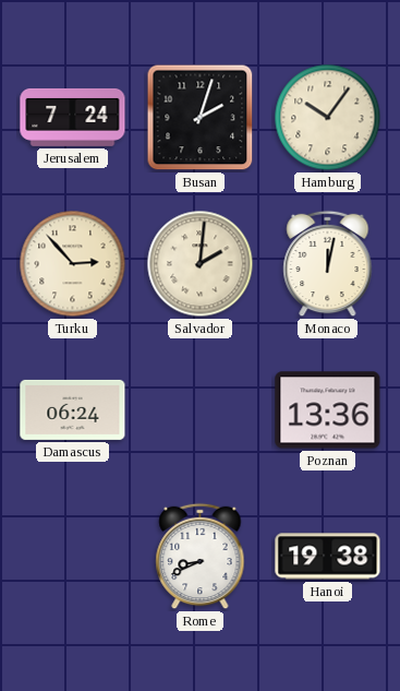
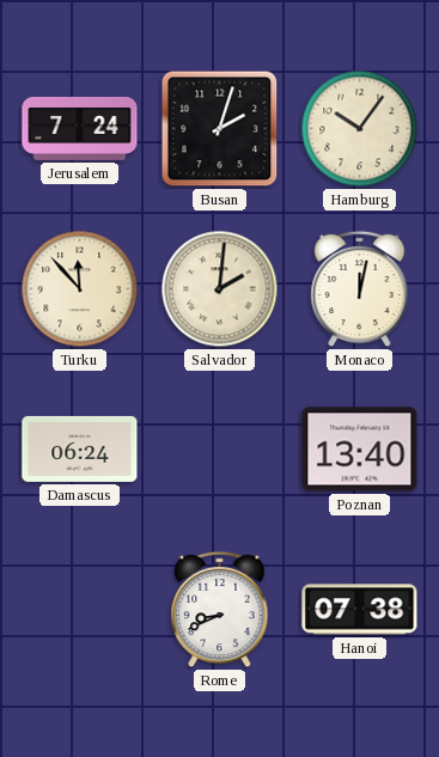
Turku: 2:53 -> 11:53 (80, 289)
Poznan: 13:36 -> 13:40 (360, 450)
Hanoi: 19:38 -> 07:38 (360, 610)
